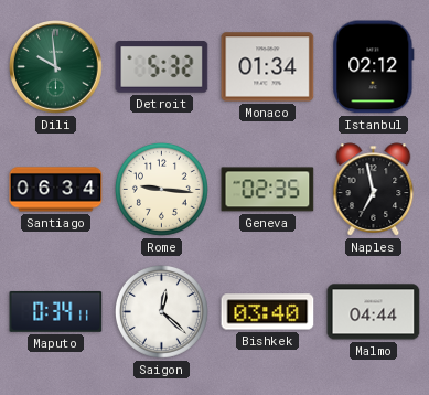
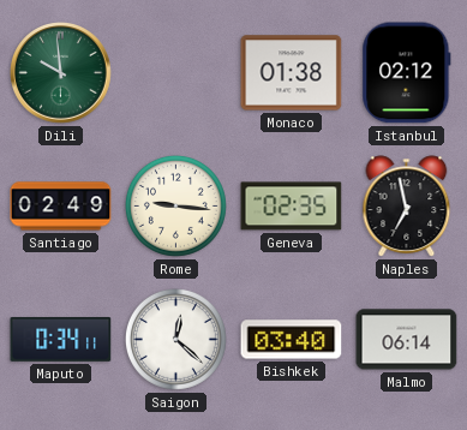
Detroit: 5:32 -> none (162, 67)
Monaco: 01:34 -> 01:38 (292, 73)
Santiago: 06:34 -> 02:49 (61, 207)
Malmo: 04:44 -> 06:14 (407, 340)
